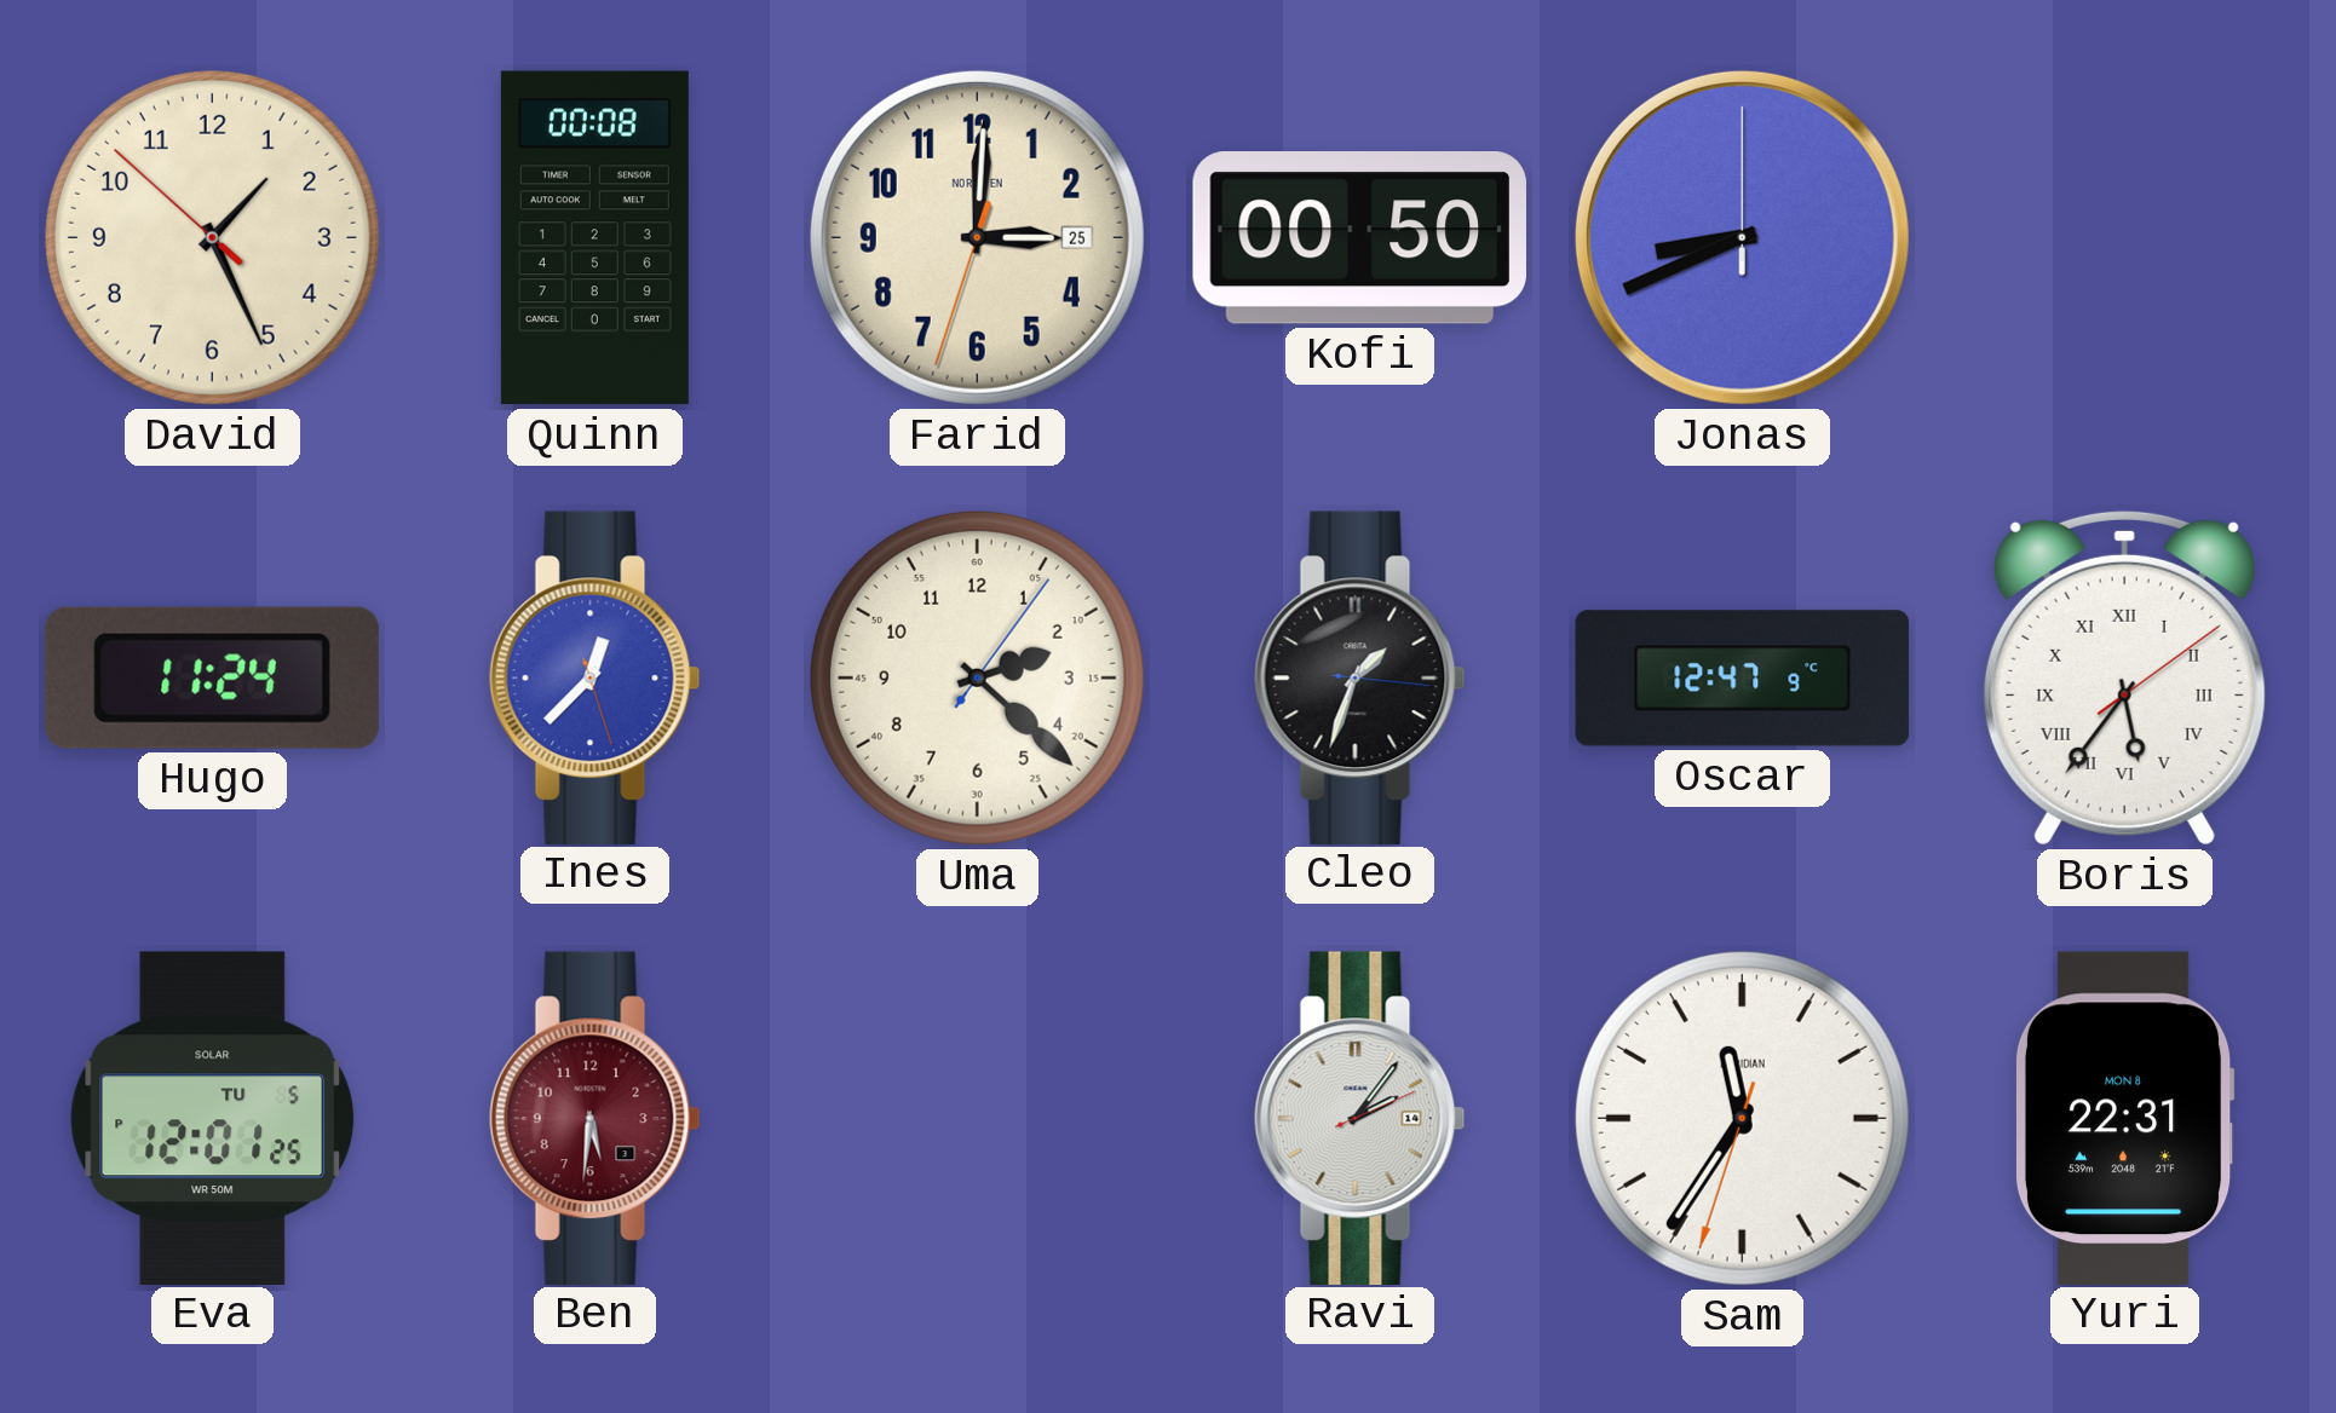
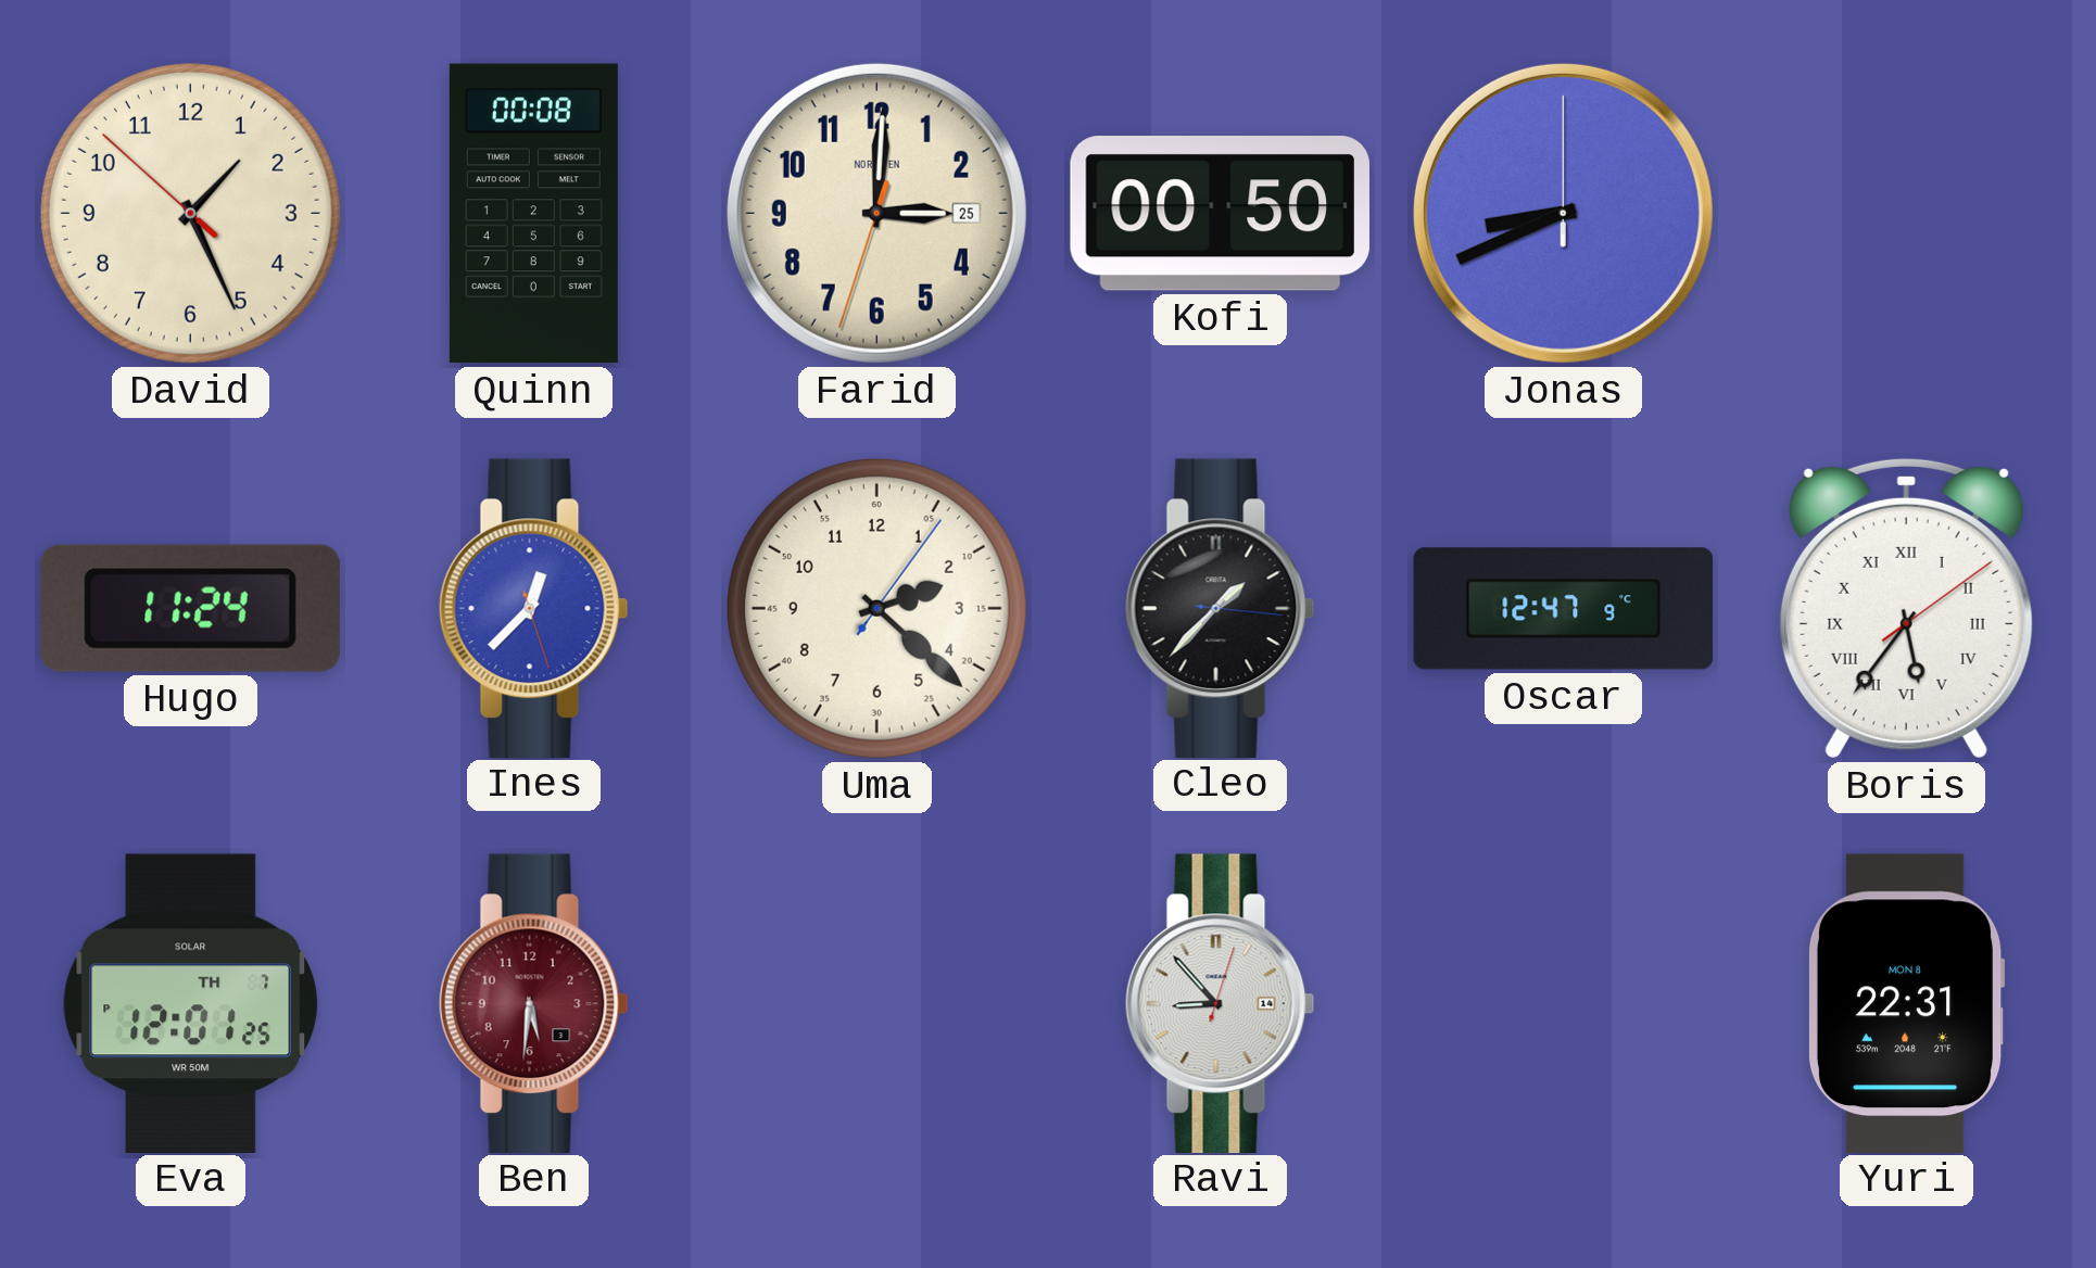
Cleo: 1:33 -> 1:37 (1220, 608)
Eva date: TU 5 -> TH 7 (191, 1003)
Ravi: 2:06 -> 8:53 (1220, 1003)
Sam: 11:35 -> none (1742, 1118)
